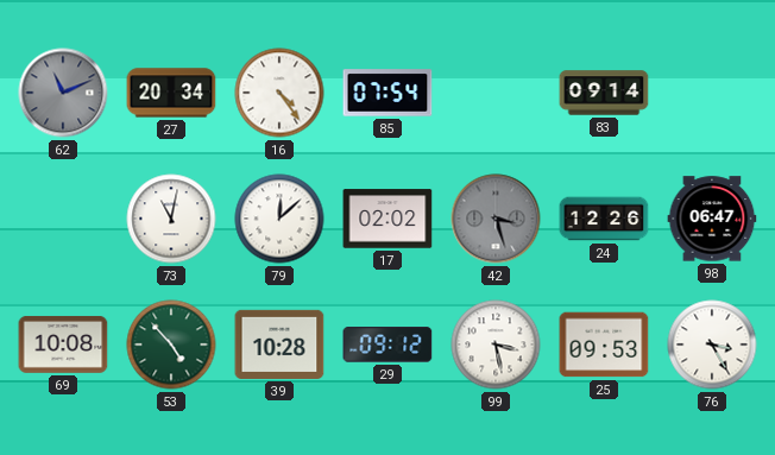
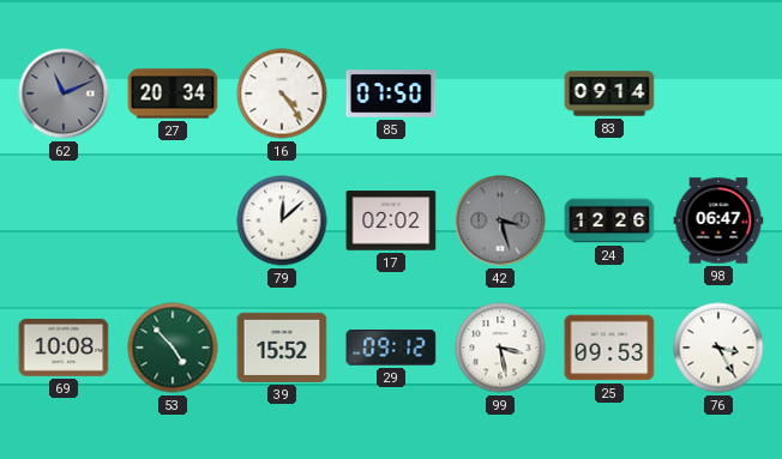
85: 07:54 -> 07:50 (391, 93)
73: 11:02 -> none (171, 219)
39: 10:28 -> 15:52 (282, 348)
